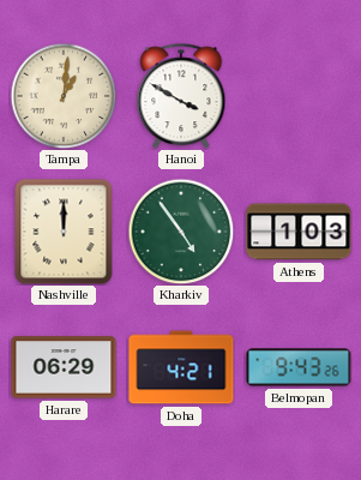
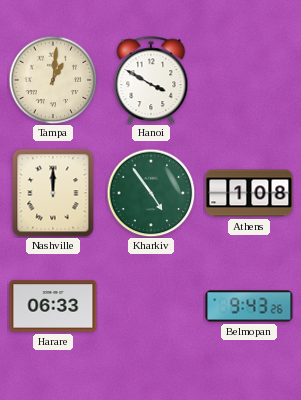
Athens: 1:03 -> 1:08 (249, 193)
Harare: 06:29 -> 06:33 (53, 306)
Doha: 4:21 -> none (181, 367)
